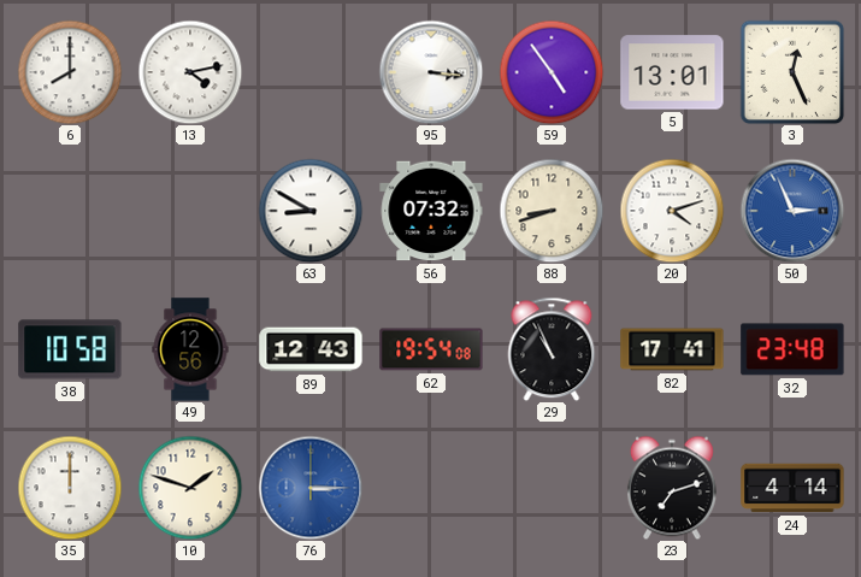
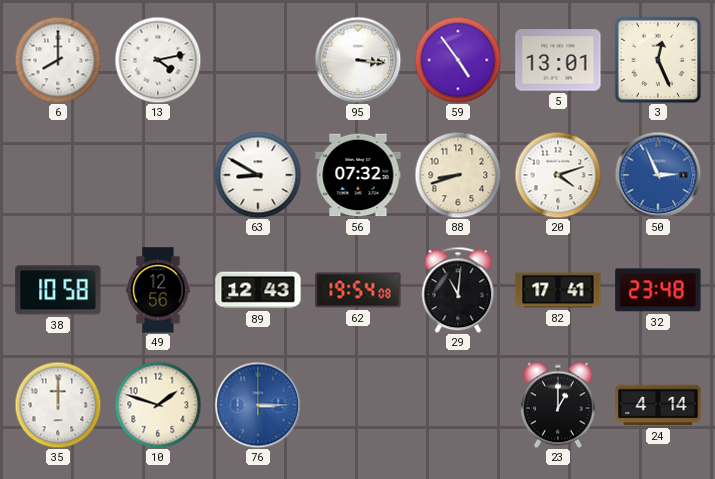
29: 10:56 -> 11:01 (458, 290)
23: 7:12 -> 1:00 (558, 405)
